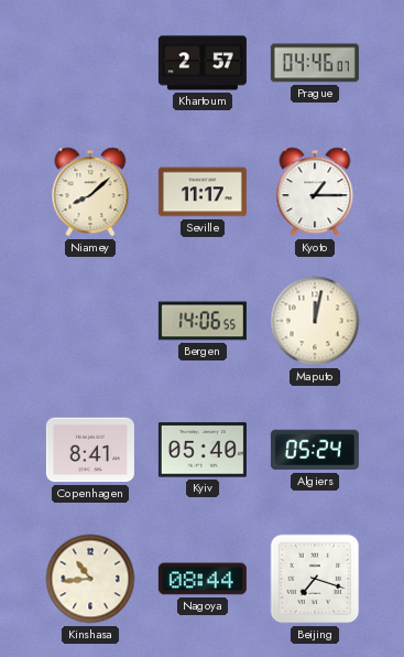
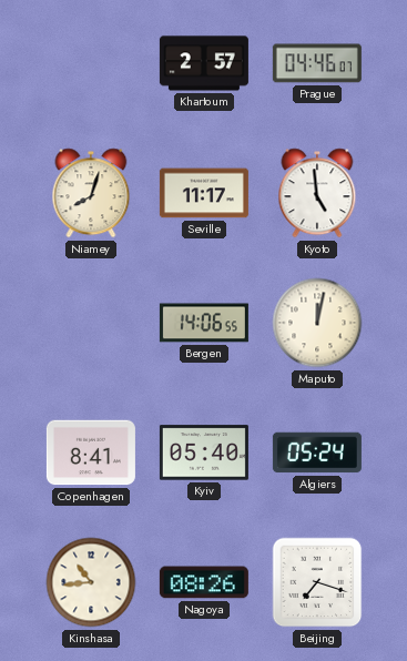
Niamey: 8:08 -> 8:03 (91, 193)
Kyoto: 1:15 -> 4:59 (317, 193)
Nagoya: 08:44 -> 08:26 (204, 582)
